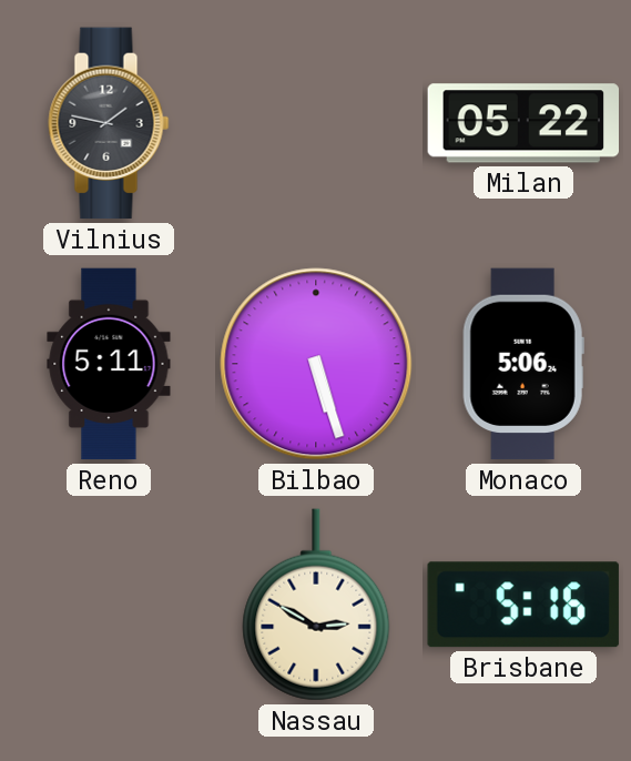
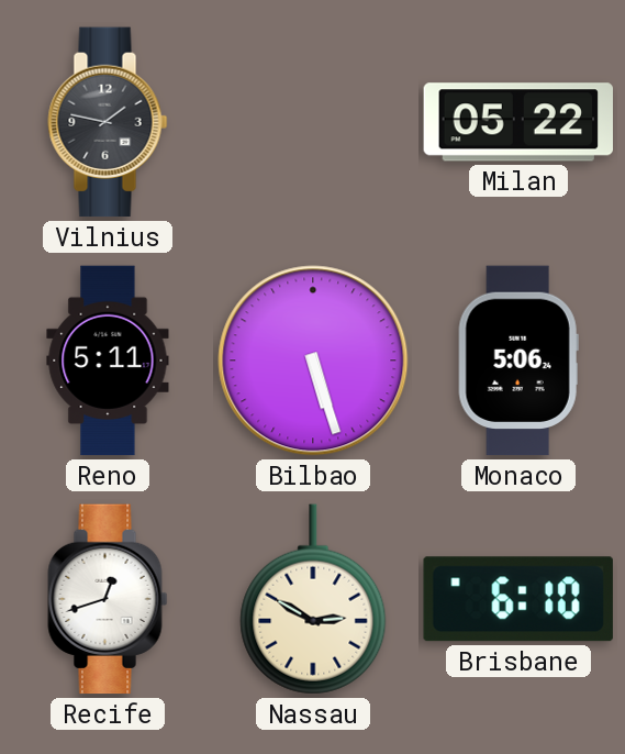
Recife: none -> 12:42 (108, 599)
Brisbane: 5:16 -> 6:10 (518, 599)
